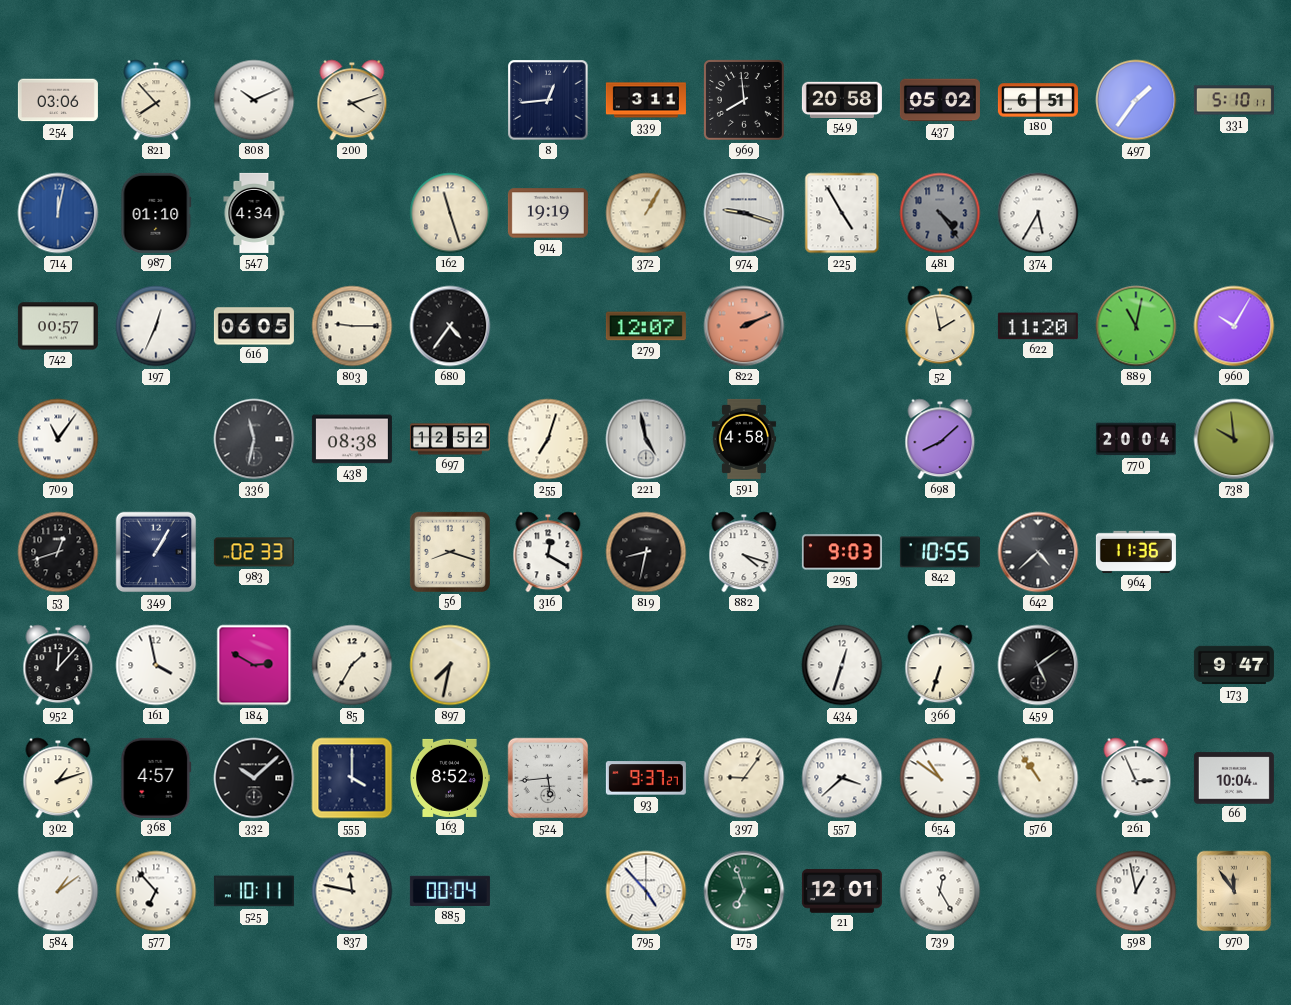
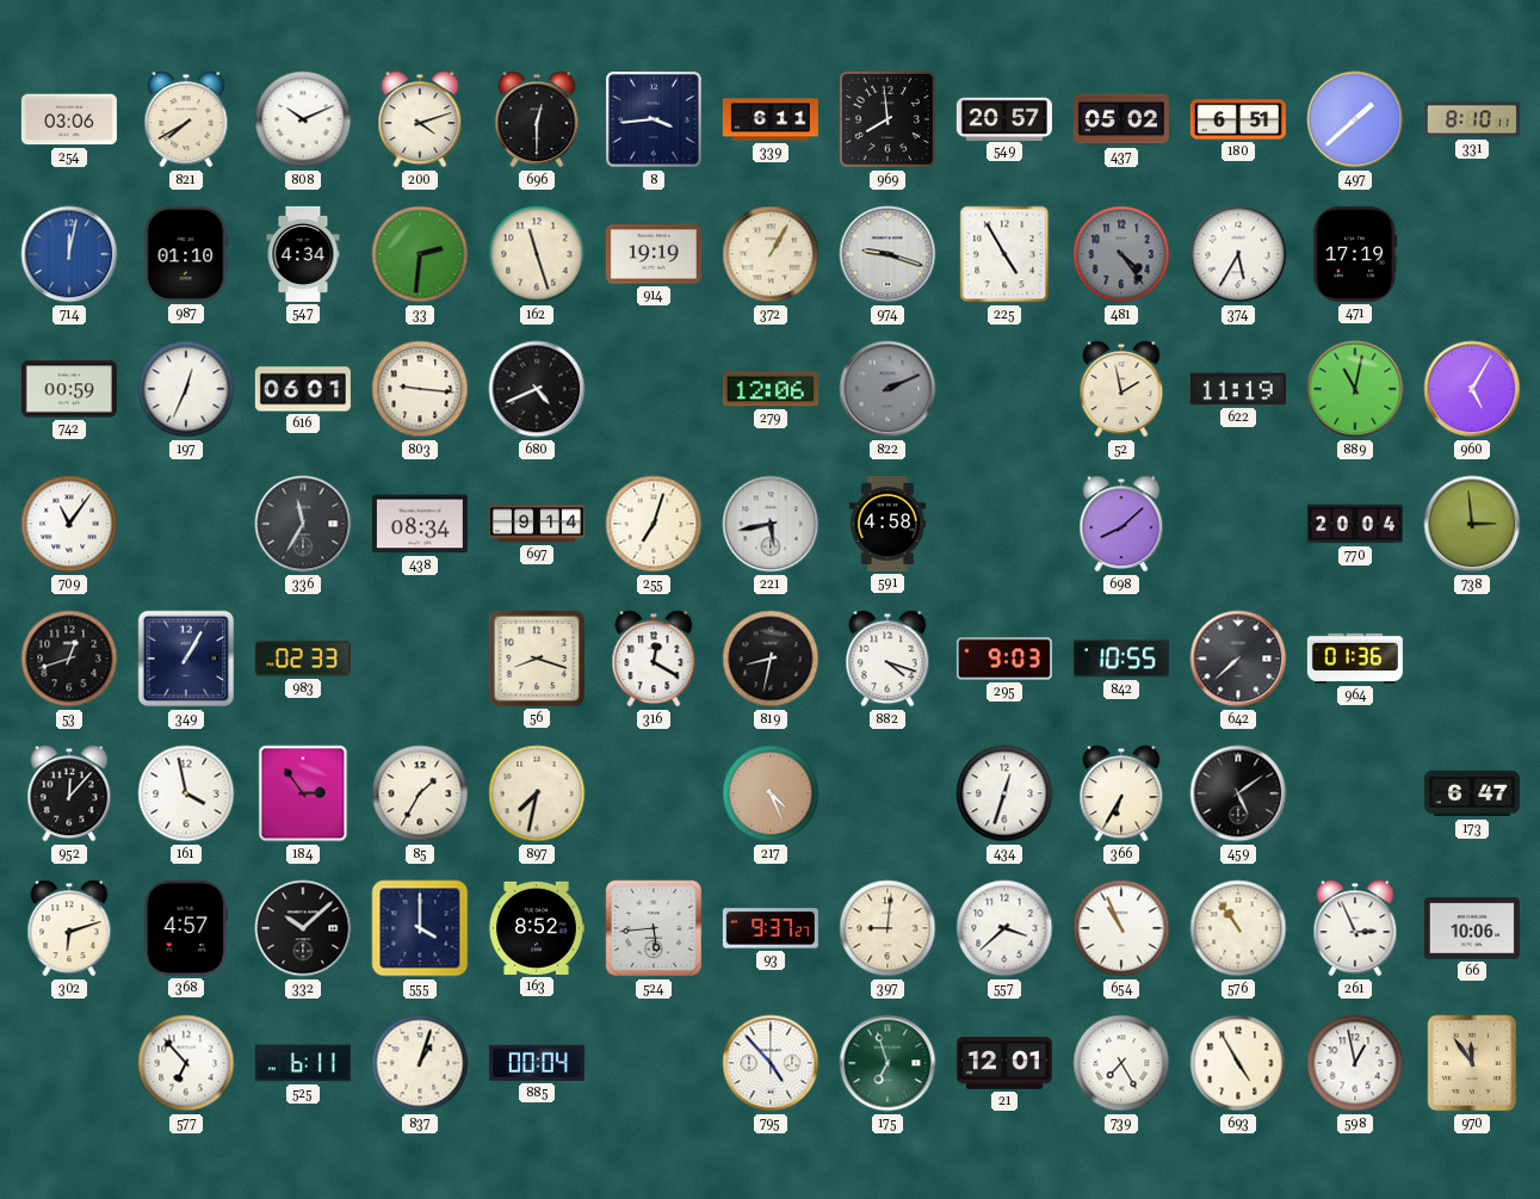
821: 7:53 -> 7:40 (186, 119)
696: none -> 12:30 (537, 119)
8: 12:44 -> 3:44 (654, 119)
339: 3:11 -> 6:11 (771, 119)
549: 20:58 -> 20:57 (1004, 118)
497: 1:36 -> 1:38 (1355, 119)
331: 5:10 -> 8:10 (1472, 119)
33: none -> 2:31 (420, 254)
471: none -> 17:19 (1355, 254)
742: 00:57 -> 00:59 (69, 389)
616: 06:05 -> 06:01 (303, 389)
803: 9:15 -> 9:16 (420, 389)
680: 4:36 -> 4:41 (537, 389)
279: 12:07 -> 12:06 (771, 389)
822 dial: salmon -> grey (887, 389)
622: 11:20 -> 11:19 (1238, 389)
960: 10:05 -> 5:05 (1472, 389)
336: 11:32 -> 11:35 (303, 524)
438: 08:38 -> 08:34 (420, 524)
697: 12:52 -> 9:14 (537, 524)
221: 4:58 -> 5:43 (771, 524)
738: 9:59 -> 2:59 (1472, 524)
642: 4:38 -> 7:38 (1238, 659)
964: 11:36 -> 01:36 (1355, 659)
184: 2:50 -> 2:54 (303, 793)
217: none -> 4:26 (771, 793)
366: 6:33 -> 6:35 (1121, 793)
173: 9:47 -> 6:47 (1472, 793)
302: 1:12 -> 6:12 (69, 928)
397: 9:06 -> 9:01 (887, 928)
654: 10:51 -> 10:56 (1121, 928)
66: 10:04 -> 10:06 (1472, 928)
584: 1:09 -> none (58, 891)
525: 10:11 -> 6:11 (303, 1063)
837: 11:47 -> 1:03 (420, 1063)
739: 12:25 -> 7:25 (1121, 1063)
693: none -> 4:55 (1238, 1063)
